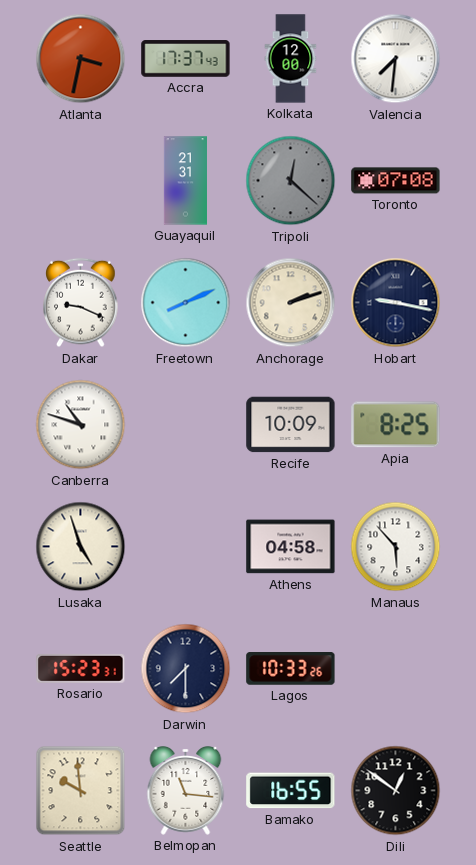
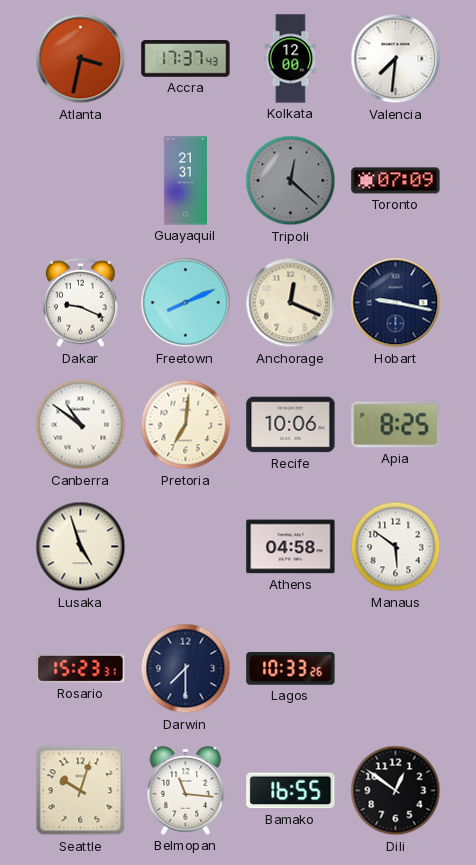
Toronto: 07:08 -> 07:09 (396, 181)
Anchorage: 2:12 -> 12:19 (291, 303)
Canberra: 10:48 -> 10:51 (81, 425)
Pretoria: none -> 7:01 (186, 425)
Recife: 10:09 -> 10:06 (291, 425)
Manaus: 5:53 -> 5:51 (396, 547)
Seattle: 9:59 -> 10:03 (81, 791)
